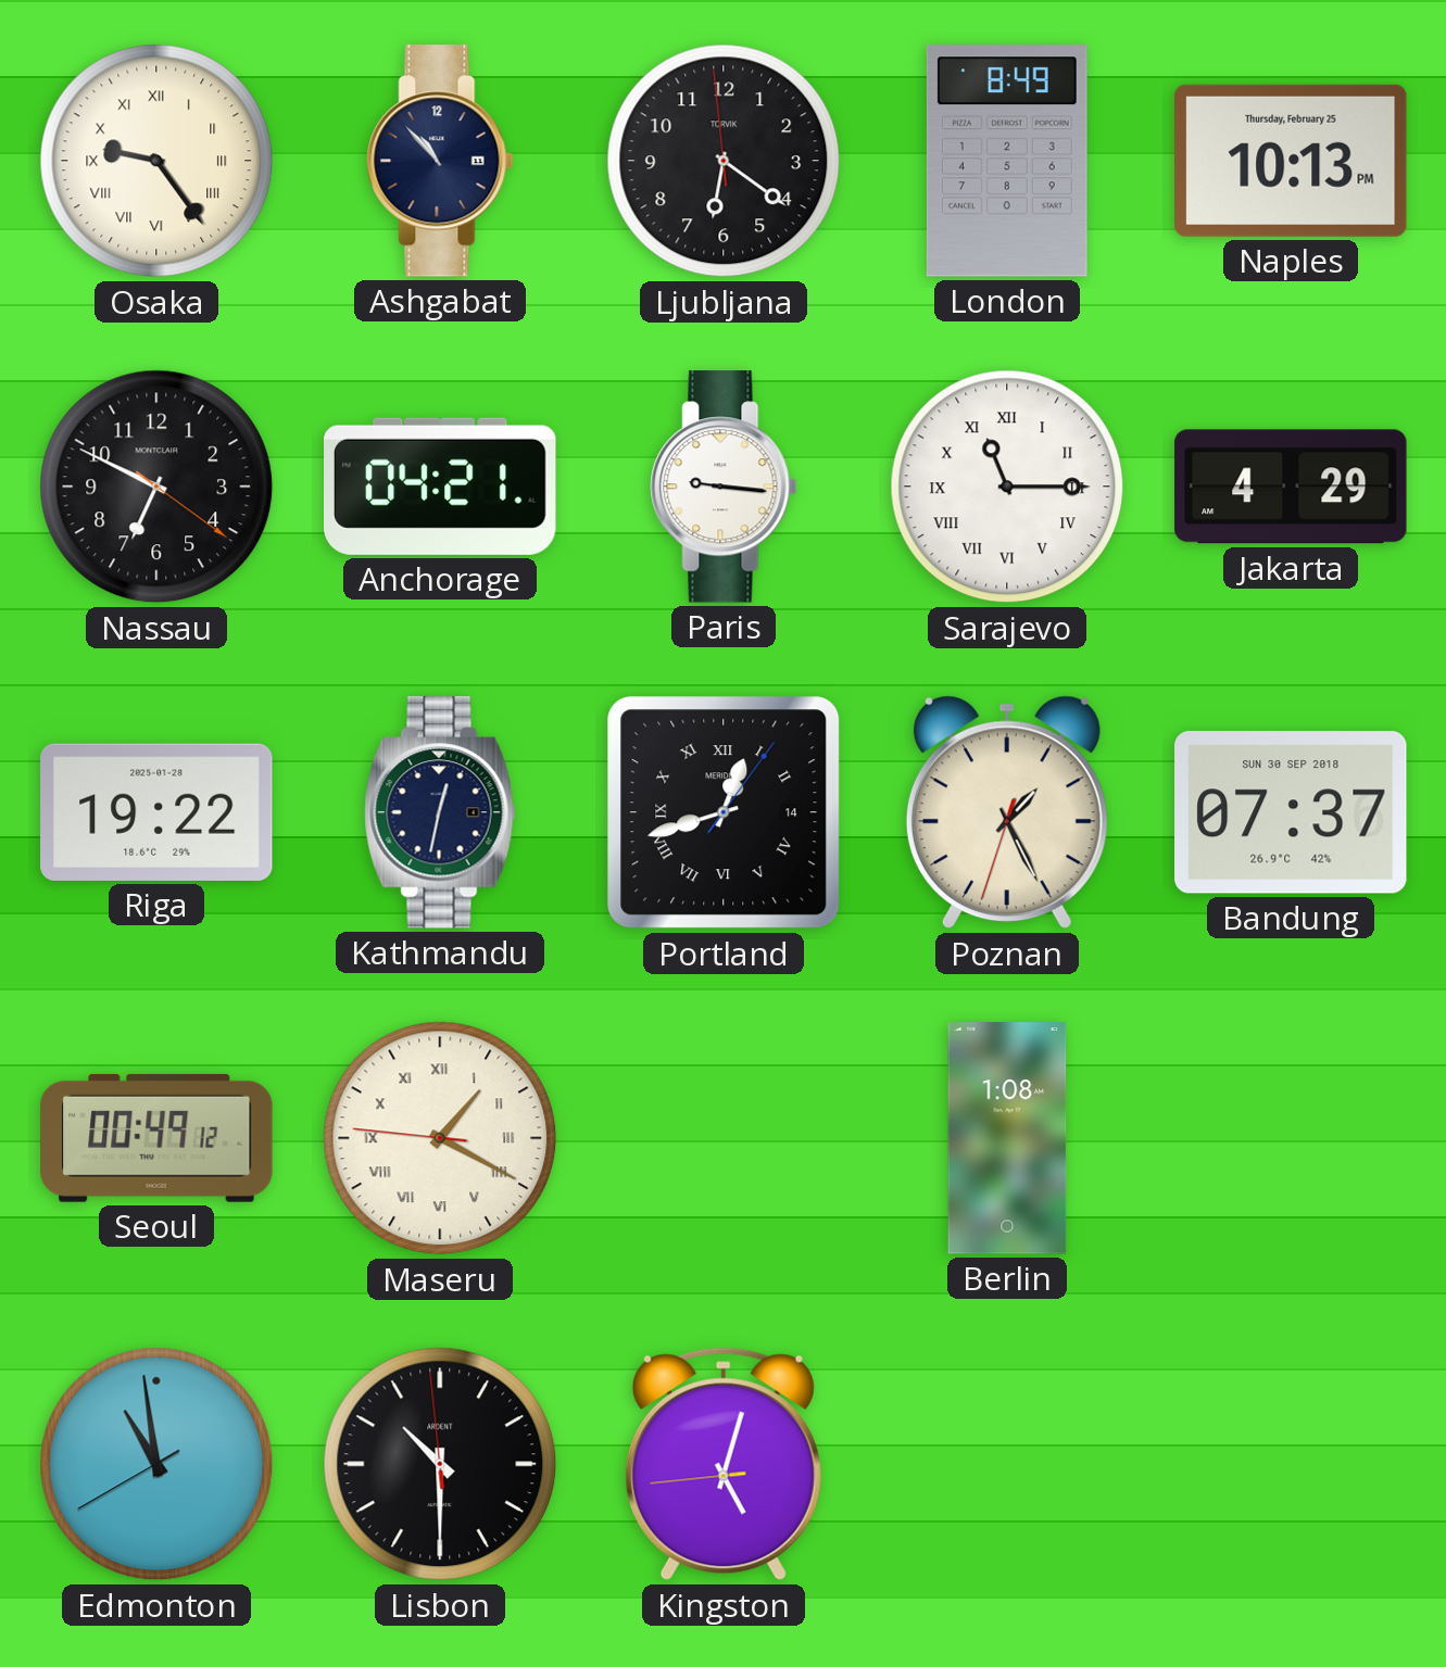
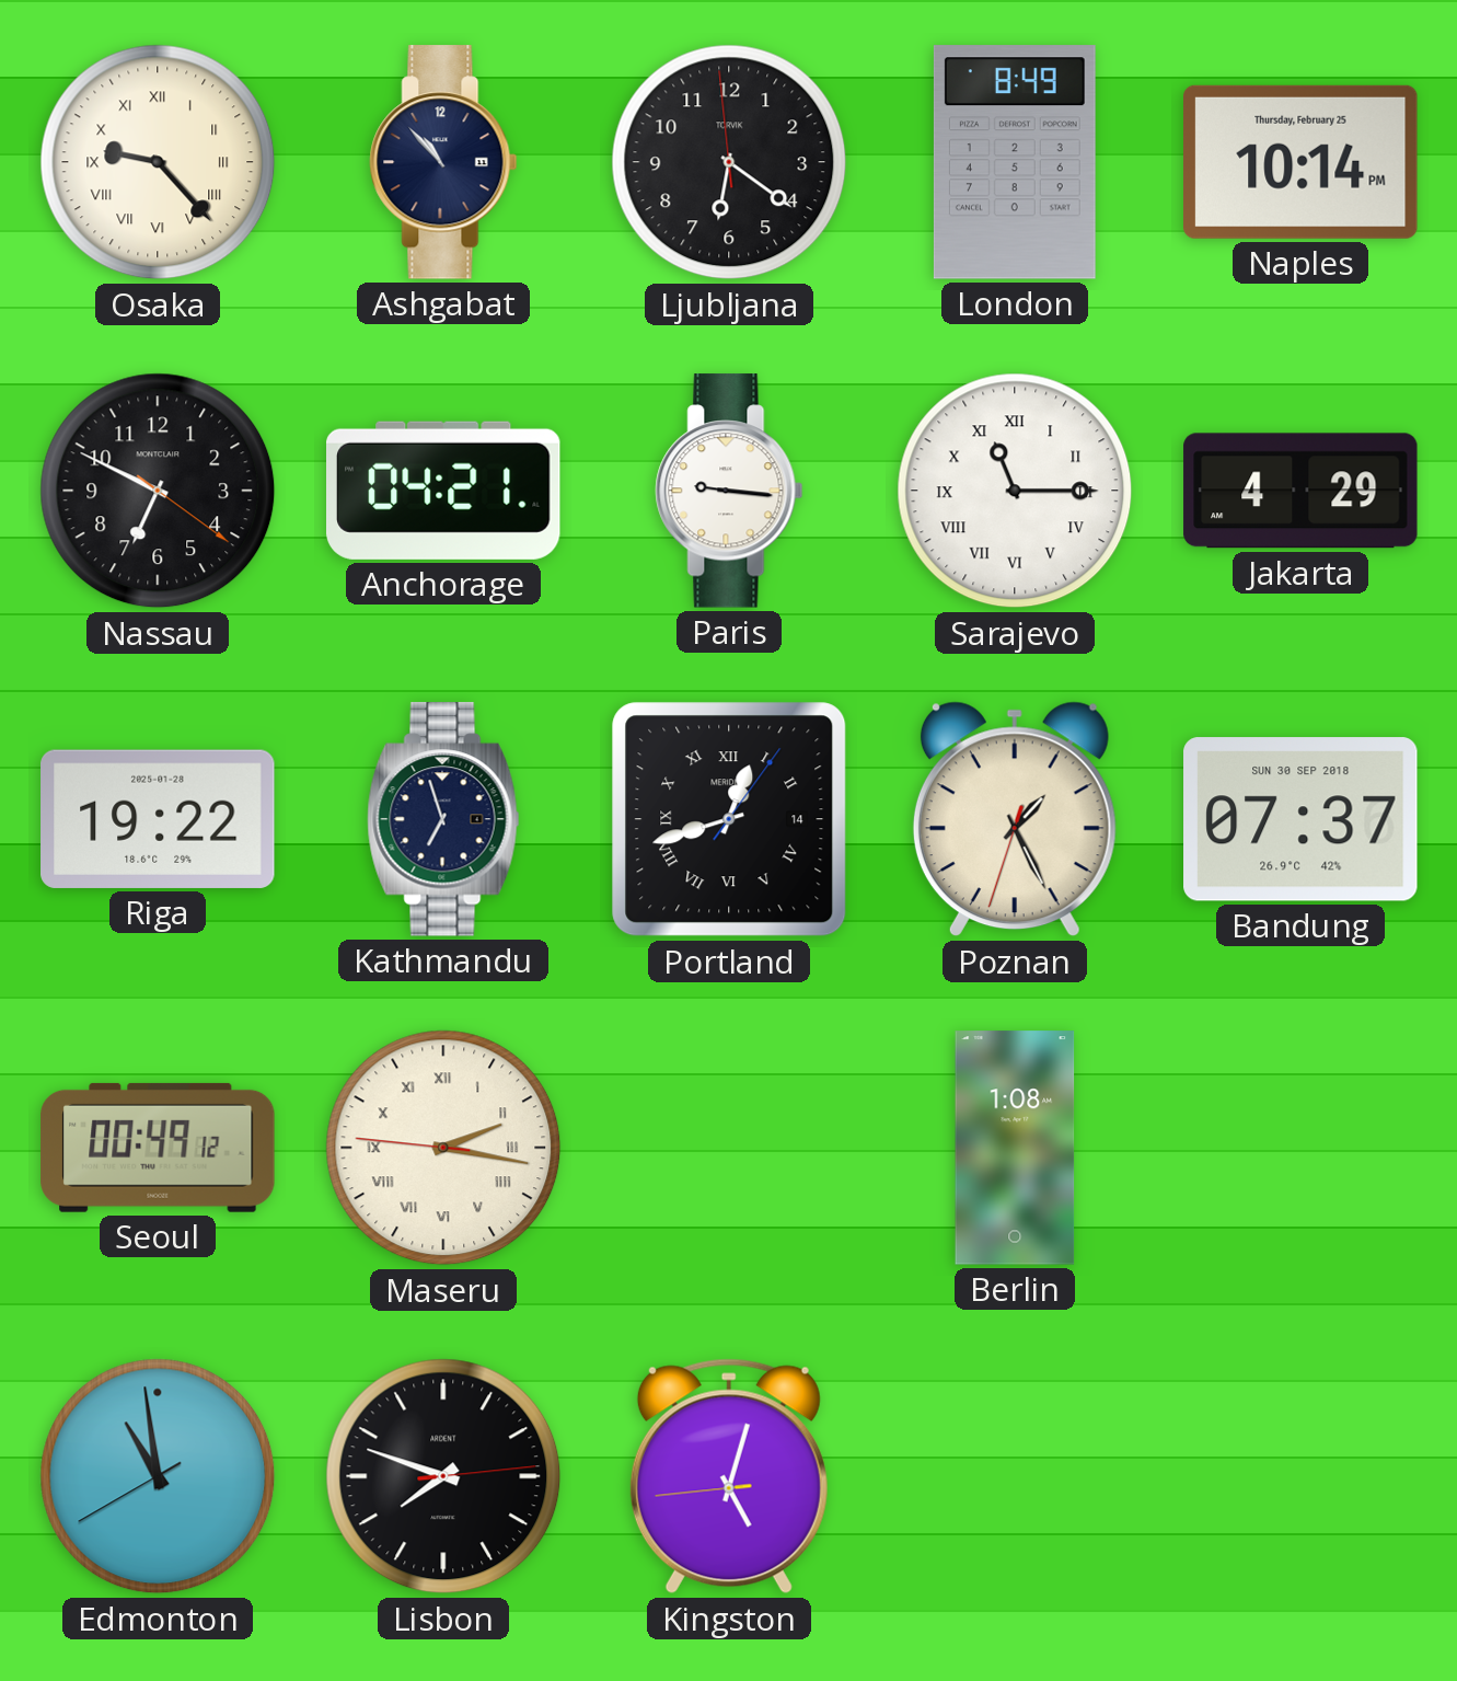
Osaka: 9:24 -> 9:23 (158, 162)
Naples: 10:13 -> 10:14 (1302, 162)
Kathmandu: 12:32 -> 6:57 (443, 819)
Maseru: 1:19 -> 2:16 (443, 1148)
Lisbon: 10:29 -> 7:48 (443, 1476)
